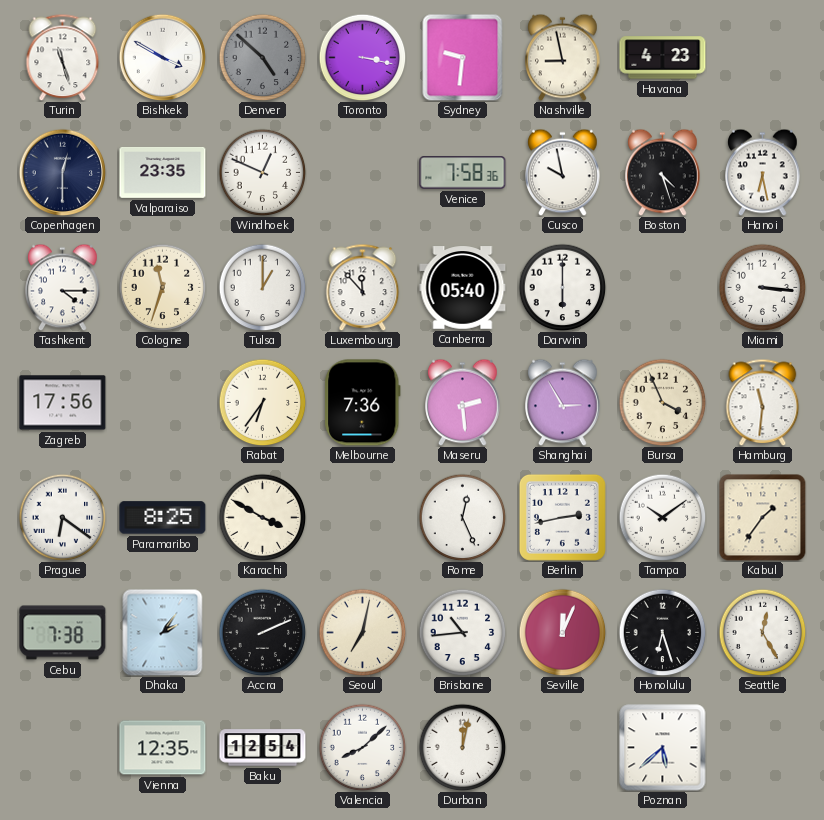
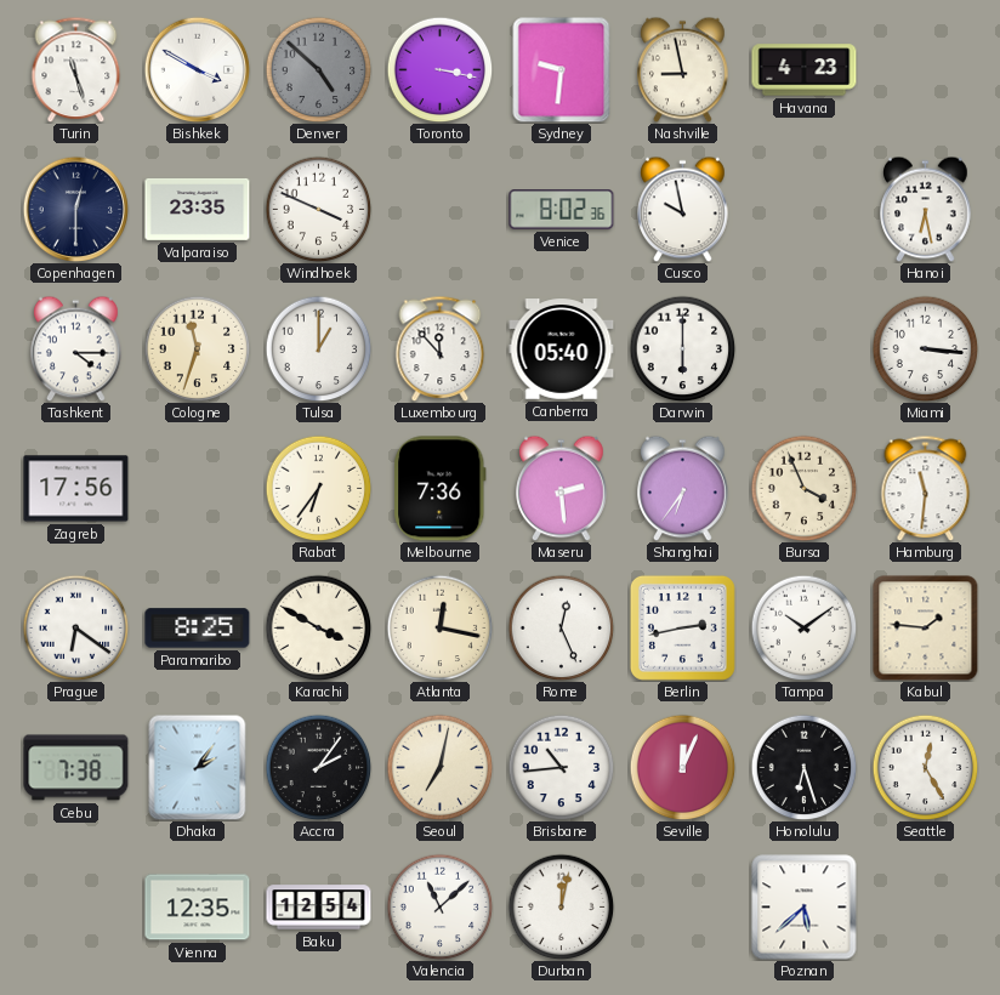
Windhoek: 12:49 -> 3:49 (318, 209)
Venice: 7:58 -> 8:02 (562, 210)
Boston: 4:27 -> none (663, 172)
Shanghai: 2:55 -> 6:36 (683, 488)
Atlanta: none -> 12:17 (439, 627)
Kabul: 1:36 -> 1:46 (926, 629)
Accra: 2:11 -> 2:06 (318, 767)
Valencia: 8:08 -> 11:08 (439, 906)
